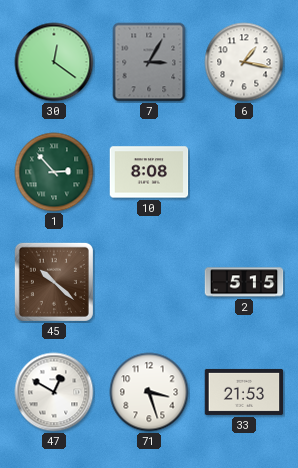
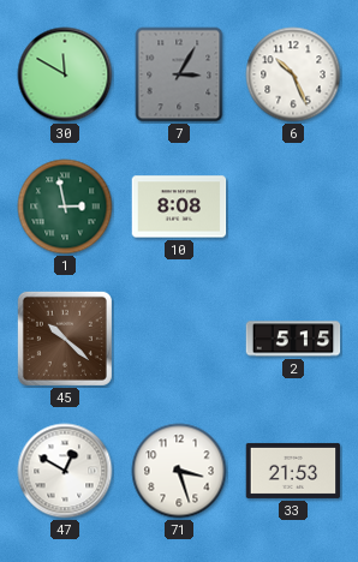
30: 12:21 -> 11:50 (65, 74)
6: 1:17 -> 10:26 (293, 74)
1: 2:53 -> 2:58 (65, 207)
